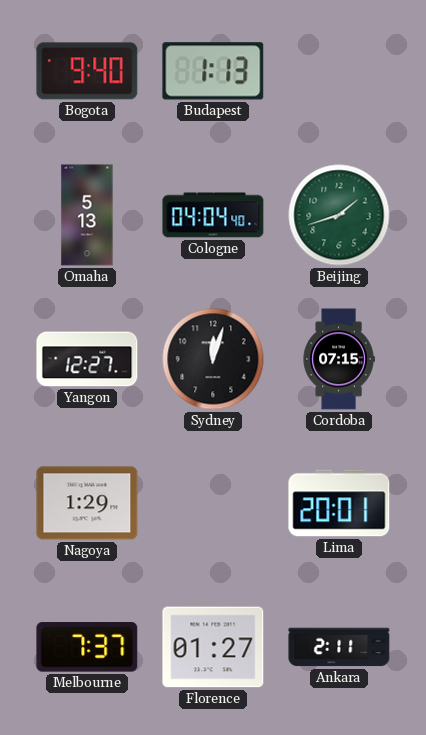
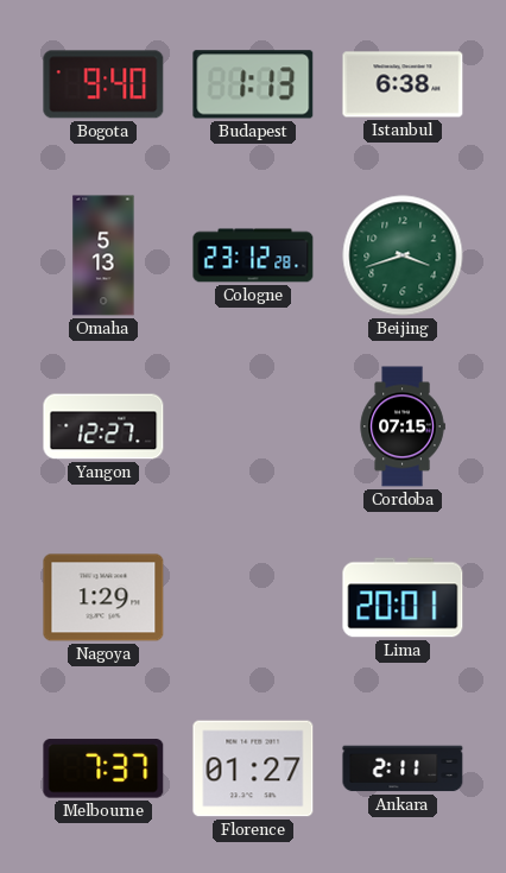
Istanbul: none -> 6:38 (403, 84)
Cologne: 04:04 -> 23:12 (253, 255)
Beijing: 1:42 -> 3:42 (403, 255)
Sydney: 12:03 -> none (213, 359)
